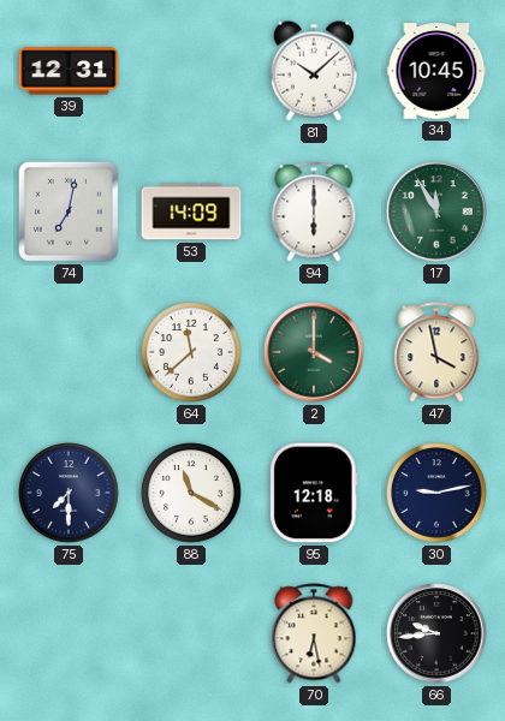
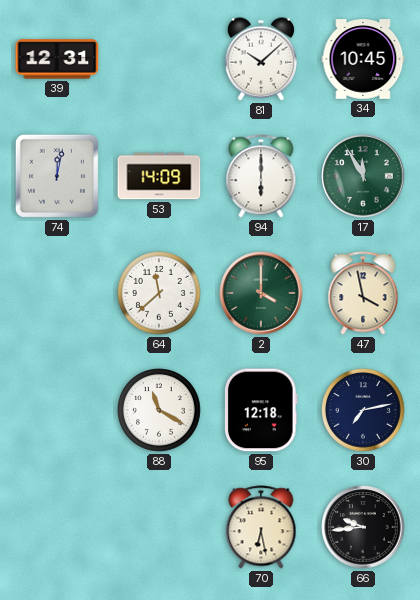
74: 7:02 -> 12:02 (57, 176)
75: 7:30 -> none (69, 493)
30: 9:13 -> 7:13 (363, 410)
